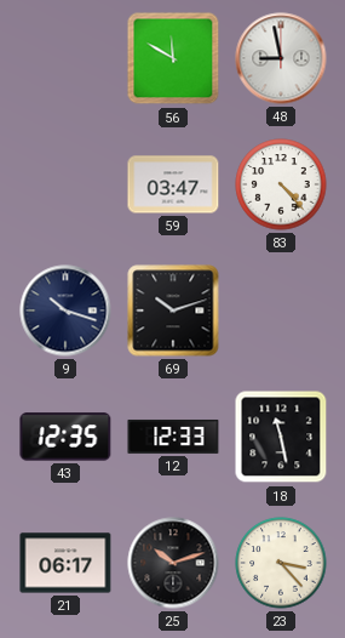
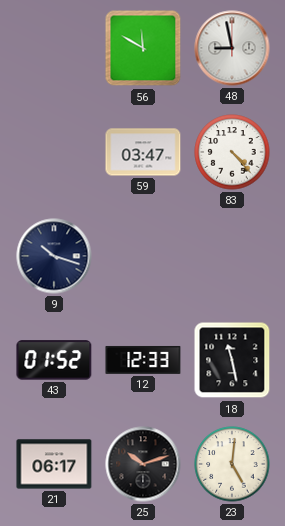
69: 10:12 -> none (173, 311)
43: 12:35 -> 01:52 (54, 360)
23: 3:23 -> 5:01 (232, 464)
